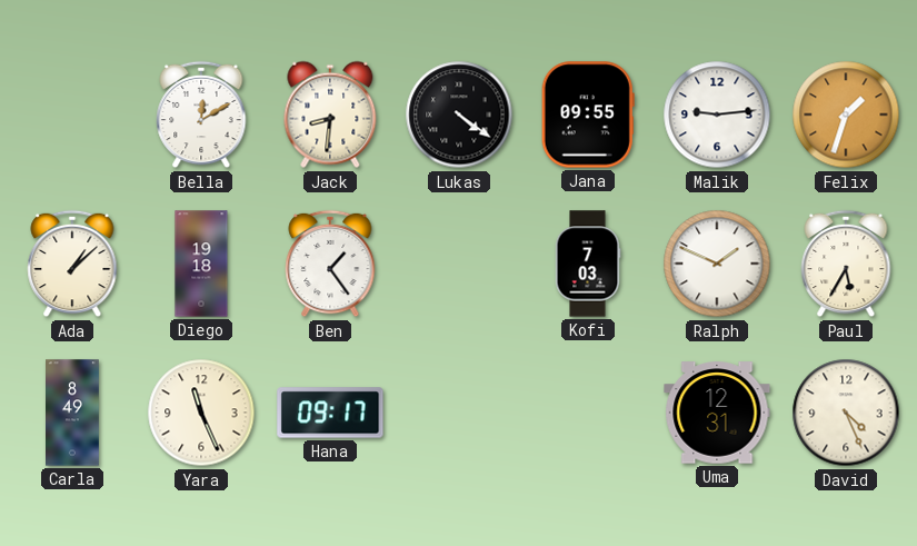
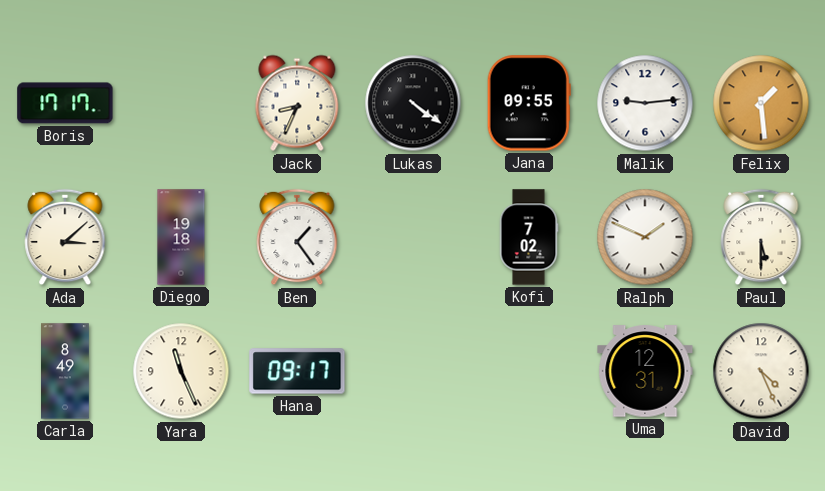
Boris: none -> 17:17 (65, 103)
Bella: 12:10 -> none (201, 115)
Jack: 8:31 -> 8:34 (297, 103)
Felix: 1:33 -> 1:29 (761, 103)
Ada: 1:08 -> 3:08 (65, 237)
Kofi: 7:03 -> 7:02 (529, 237)
Paul: 5:35 -> 5:30 (761, 237)
